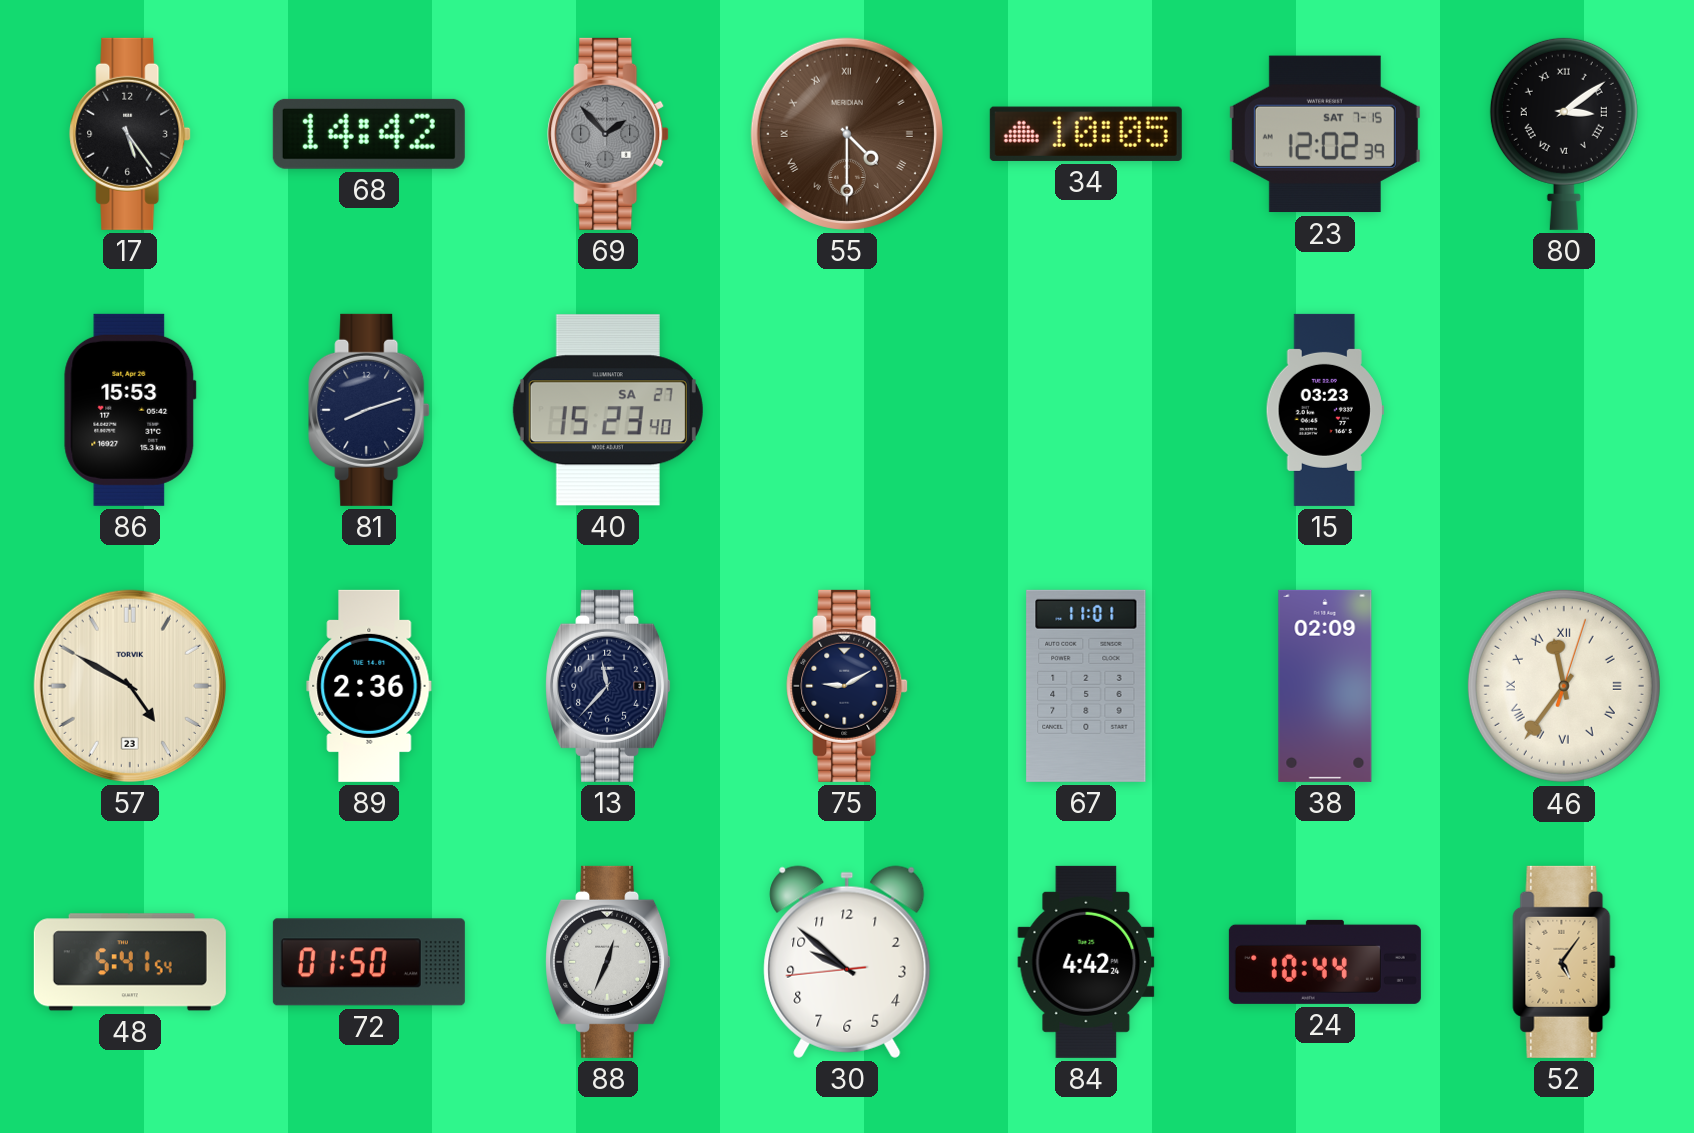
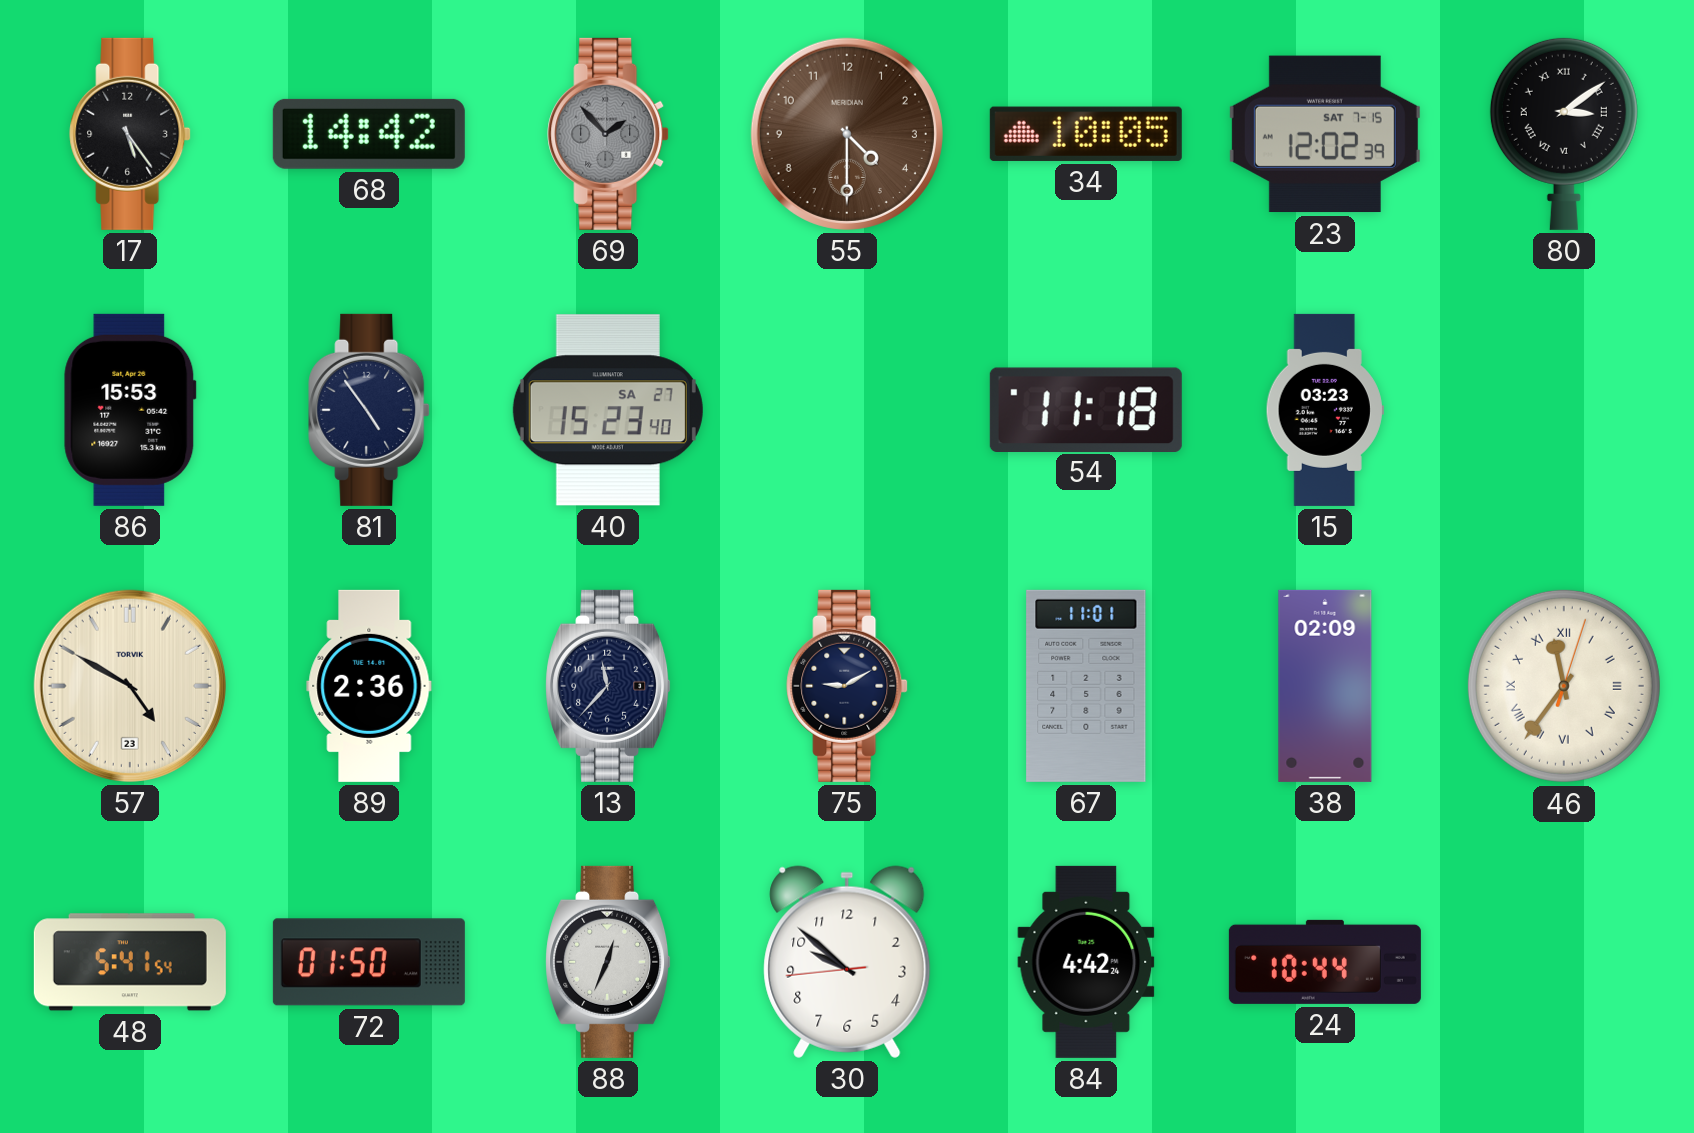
55 numerals: Roman -> Arabic (847, 134)
81: 8:12 -> 4:54 (369, 410)
54: none -> 11:18 (1086, 409)
52: 5:06 -> none (1564, 962)
